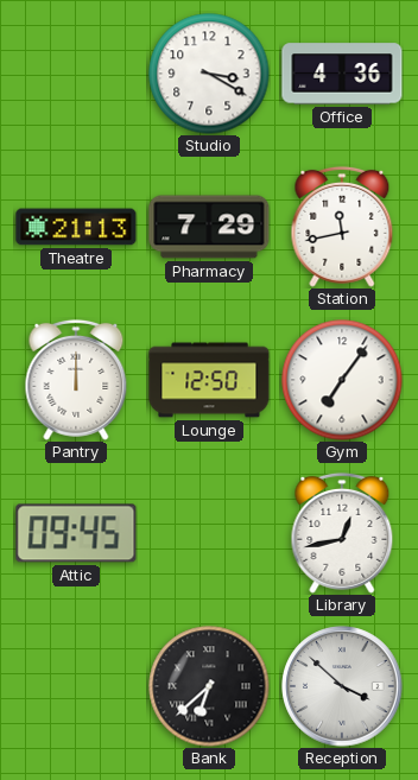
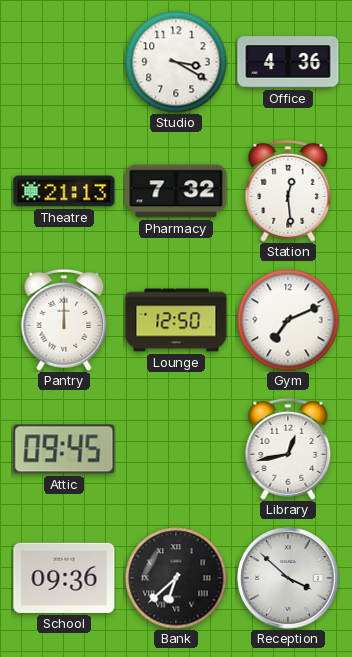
Pharmacy: 7:29 -> 7:32 (176, 191)
Station: 11:43 -> 12:29 (288, 191)
Gym: 7:06 -> 7:11 (288, 320)
School: none -> 09:36 (64, 578)
